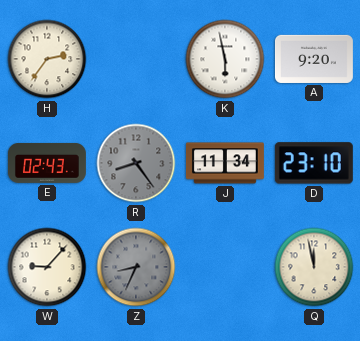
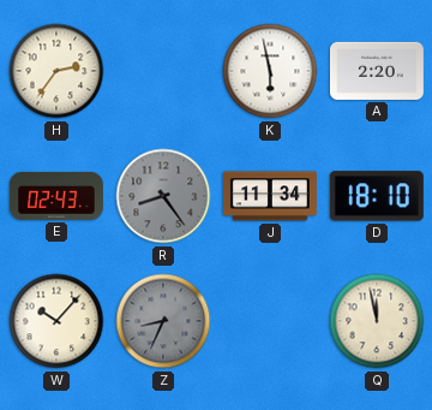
A: 9:20 -> 2:20 (377, 71)
D: 23:10 -> 18:10 (377, 196)
W: 9:07 -> 10:07 (56, 321)
